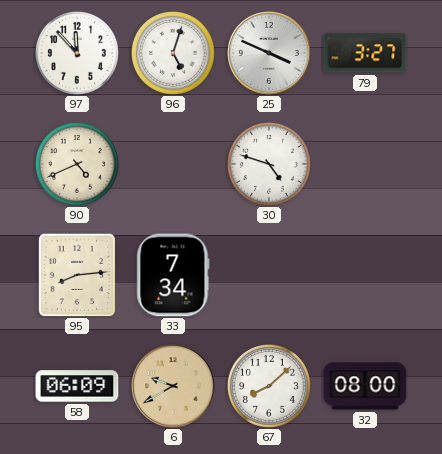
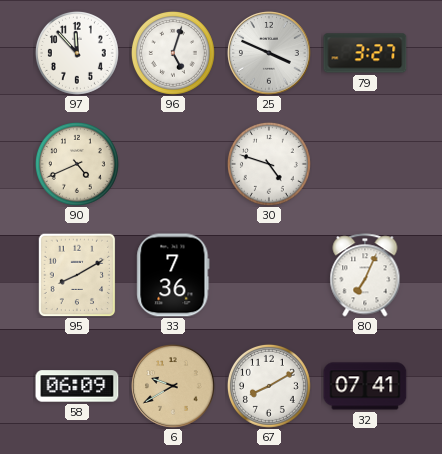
95: 8:14 -> 8:10 (77, 275)
33: 7:34 -> 7:36 (173, 275)
80: none -> 7:04 (365, 275)
67: 8:08 -> 8:10 (269, 386)
32: 08:00 -> 07:41 (365, 386)
